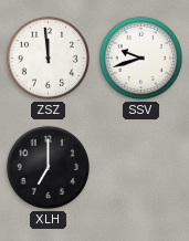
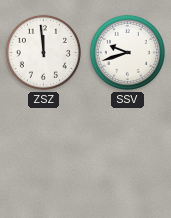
XLH: 7:00 -> none (48, 167)
